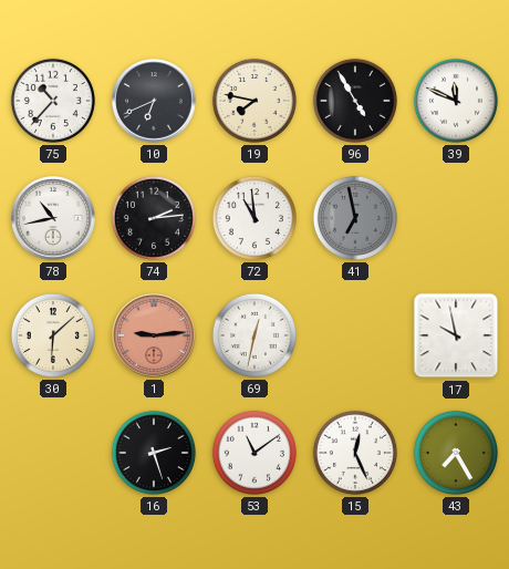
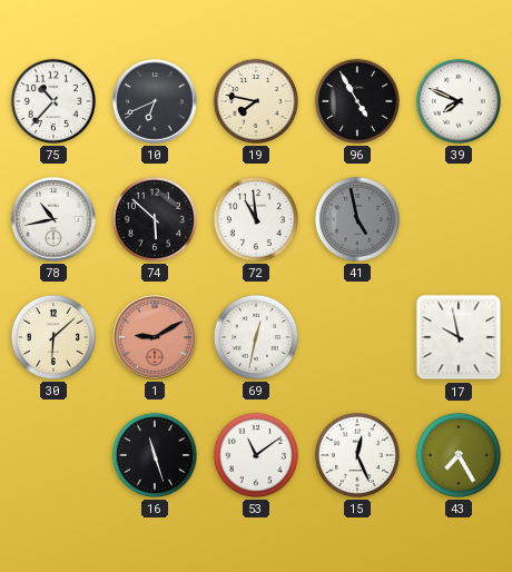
39: 11:49 -> 7:49 (459, 101)
74: 2:14 -> 5:52 (155, 219)
41: 6:58 -> 4:58 (357, 219)
1: 9:14 -> 9:10 (155, 337)
16: 2:27 -> 11:27 (155, 455)
